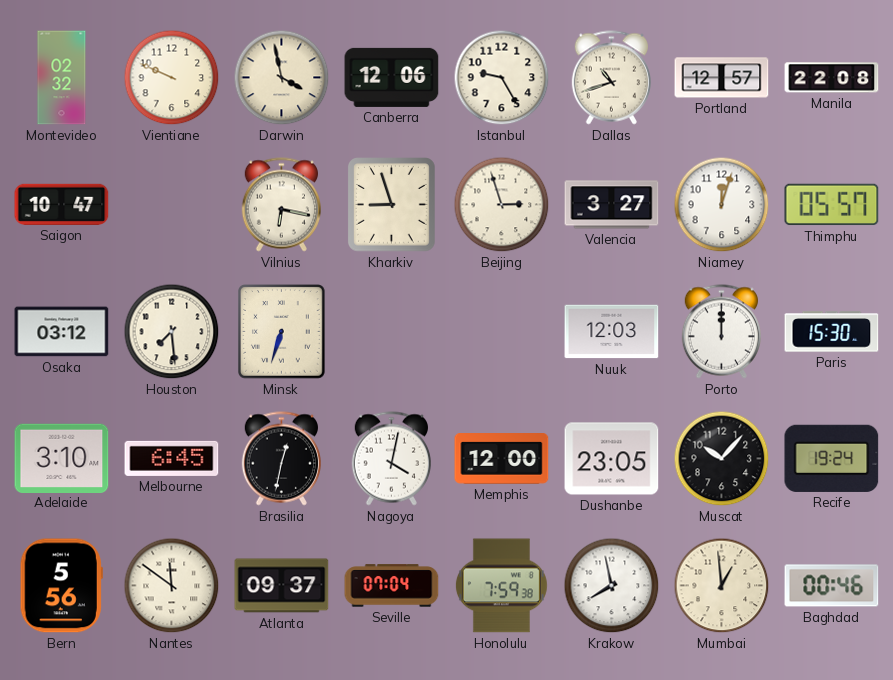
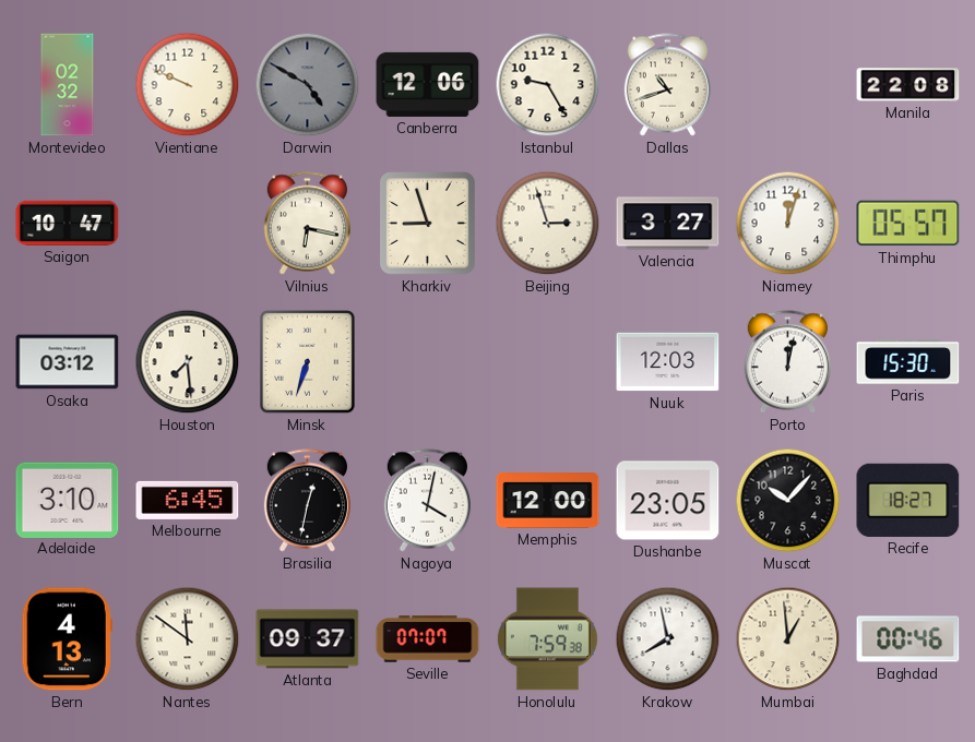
Darwin: 3:58 -> 4:50 (308, 85)
Darwin dial: cream -> grey (308, 85)
Portland: 12:57 -> none (722, 78)
Porto: 12:00 -> 12:02 (787, 362)
Recife: 19:24 -> 18:27 (908, 500)
Bern: 5:56 -> 4:13 (67, 639)
Seville: 07:04 -> 07:07 (428, 639)
